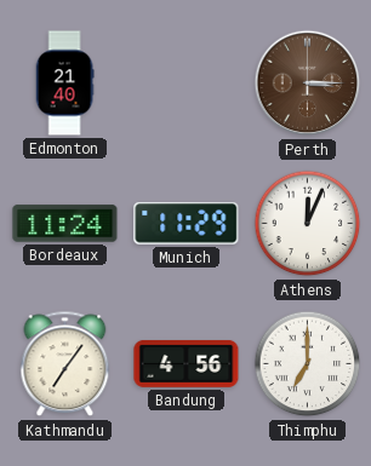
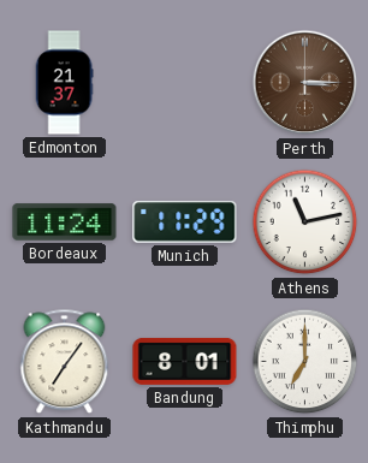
Edmonton: 21:40 -> 21:37 (64, 83)
Athens: 12:04 -> 11:13 (305, 222)
Bandung: 4:56 -> 8:01 (185, 361)
